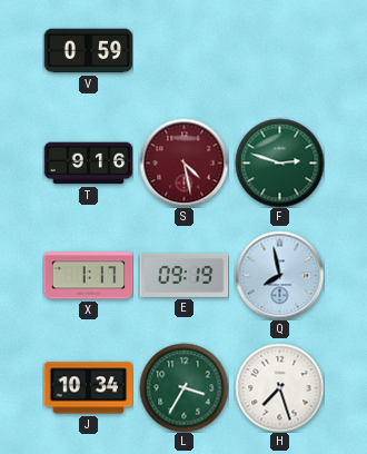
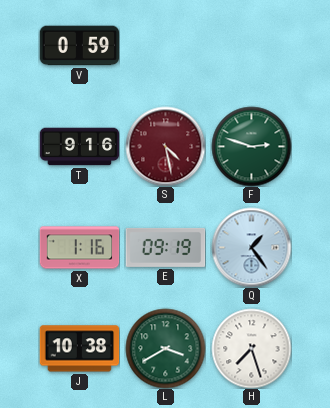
X: 1:17 -> 1:16 (79, 248)
Q: 7:58 -> 1:24 (251, 247)
J: 10:34 -> 10:38 (79, 349)
L: 3:35 -> 3:40 (165, 348)
